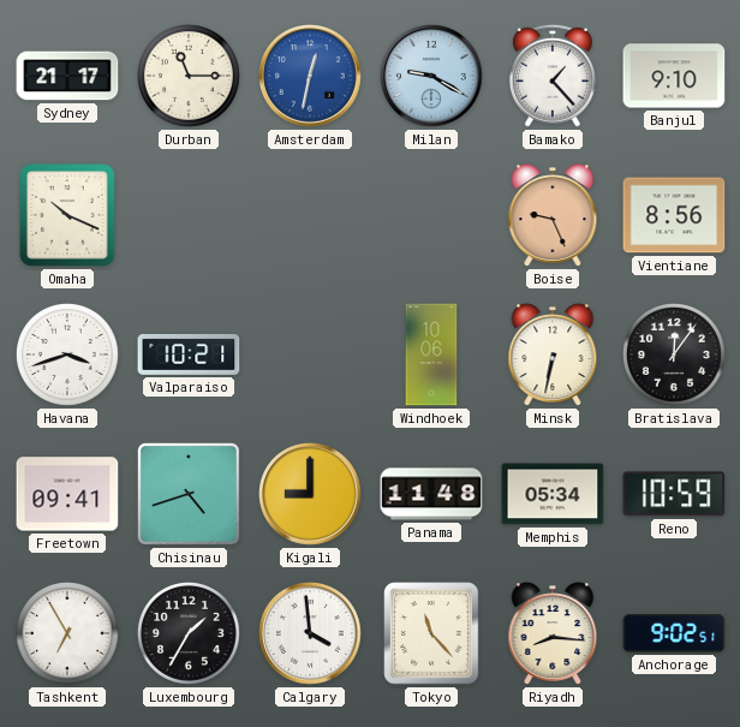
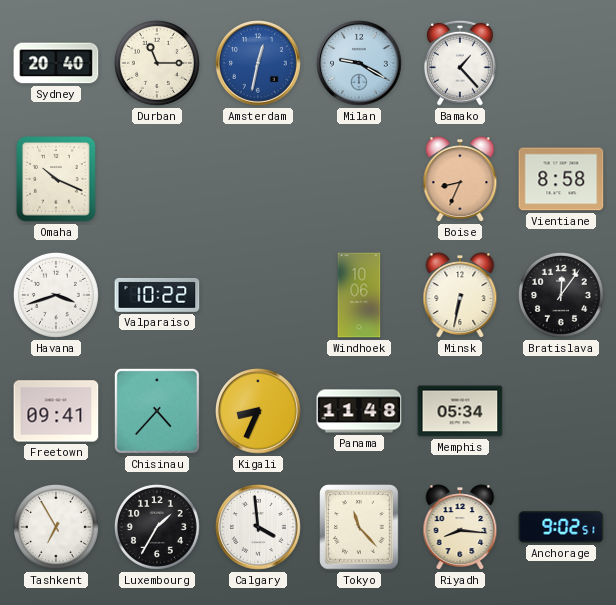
Sydney: 21:17 -> 20:40 (56, 63)
Banjul: 9:10 -> none (674, 76)
Boise: 9:26 -> 8:34 (460, 179)
Vientiane: 8:56 -> 8:58 (561, 179)
Valparaiso: 10:21 -> 10:22 (157, 295)
Chisinau: 4:42 -> 4:37 (157, 411)
Kigali: 9:00 -> 8:34 (259, 412)
Reno: 10:59 -> none (674, 494)
